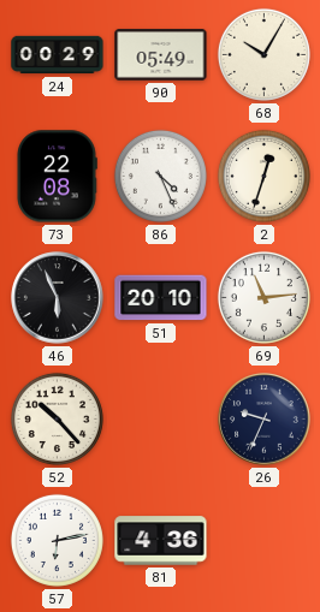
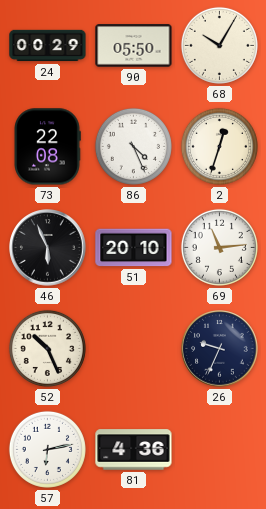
90: 05:49 -> 05:50 (134, 46)
52: 10:23 -> 10:26 (47, 348)
